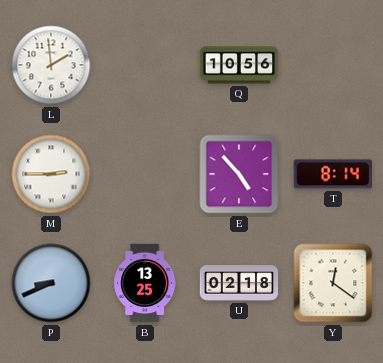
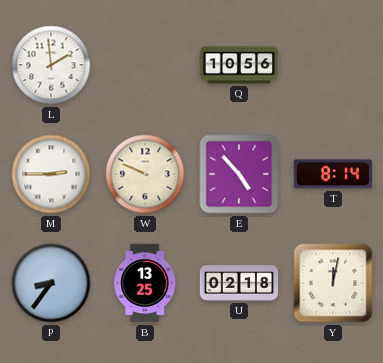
W: none -> 9:49 (145, 174)
P: 8:41 -> 8:36 (51, 283)
Y: 12:21 -> 12:02 (333, 283)
